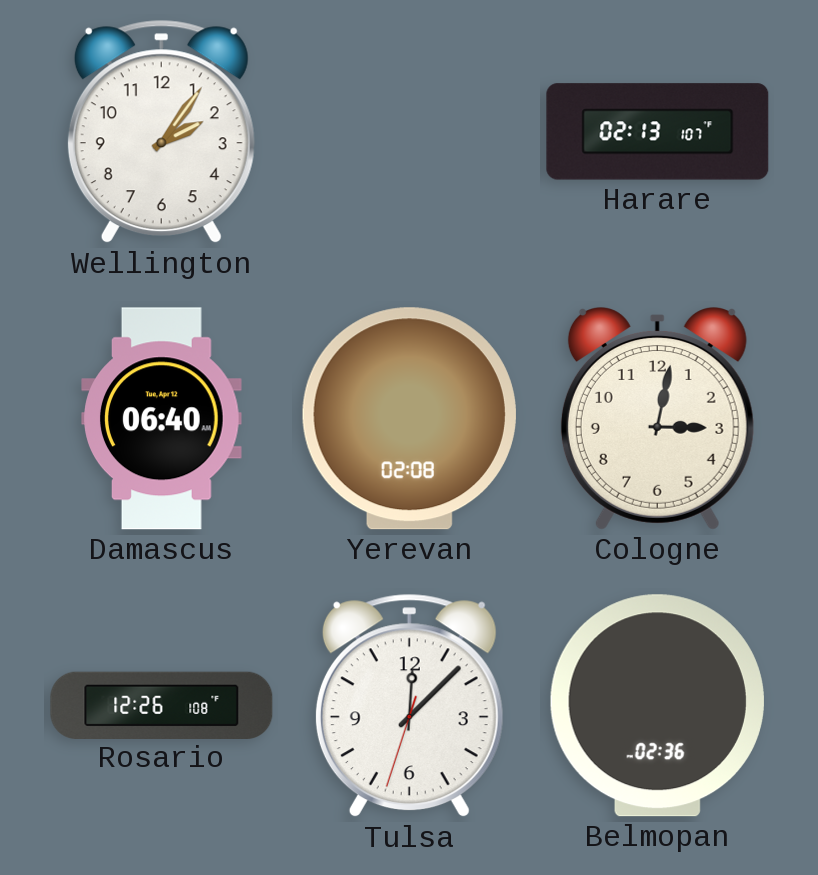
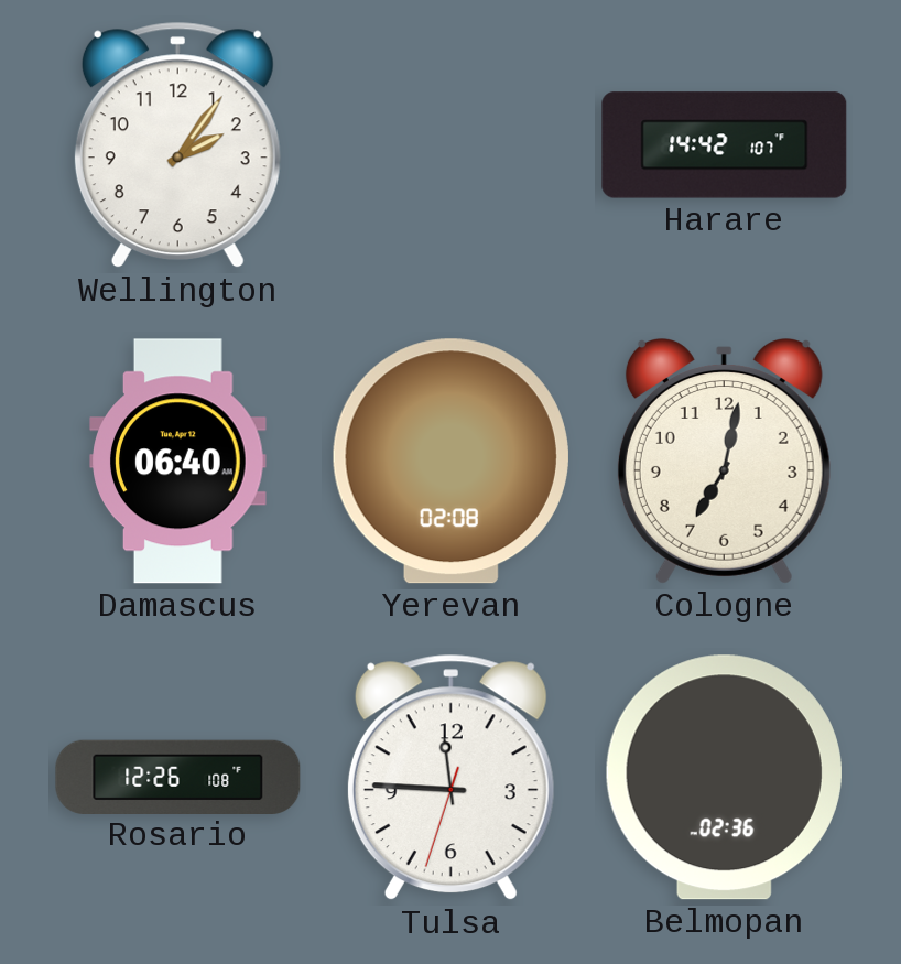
Harare: 02:13 -> 14:42 (725, 145)
Cologne: 3:02 -> 7:02 (724, 462)
Tulsa: 12:07 -> 11:45 (450, 778)
